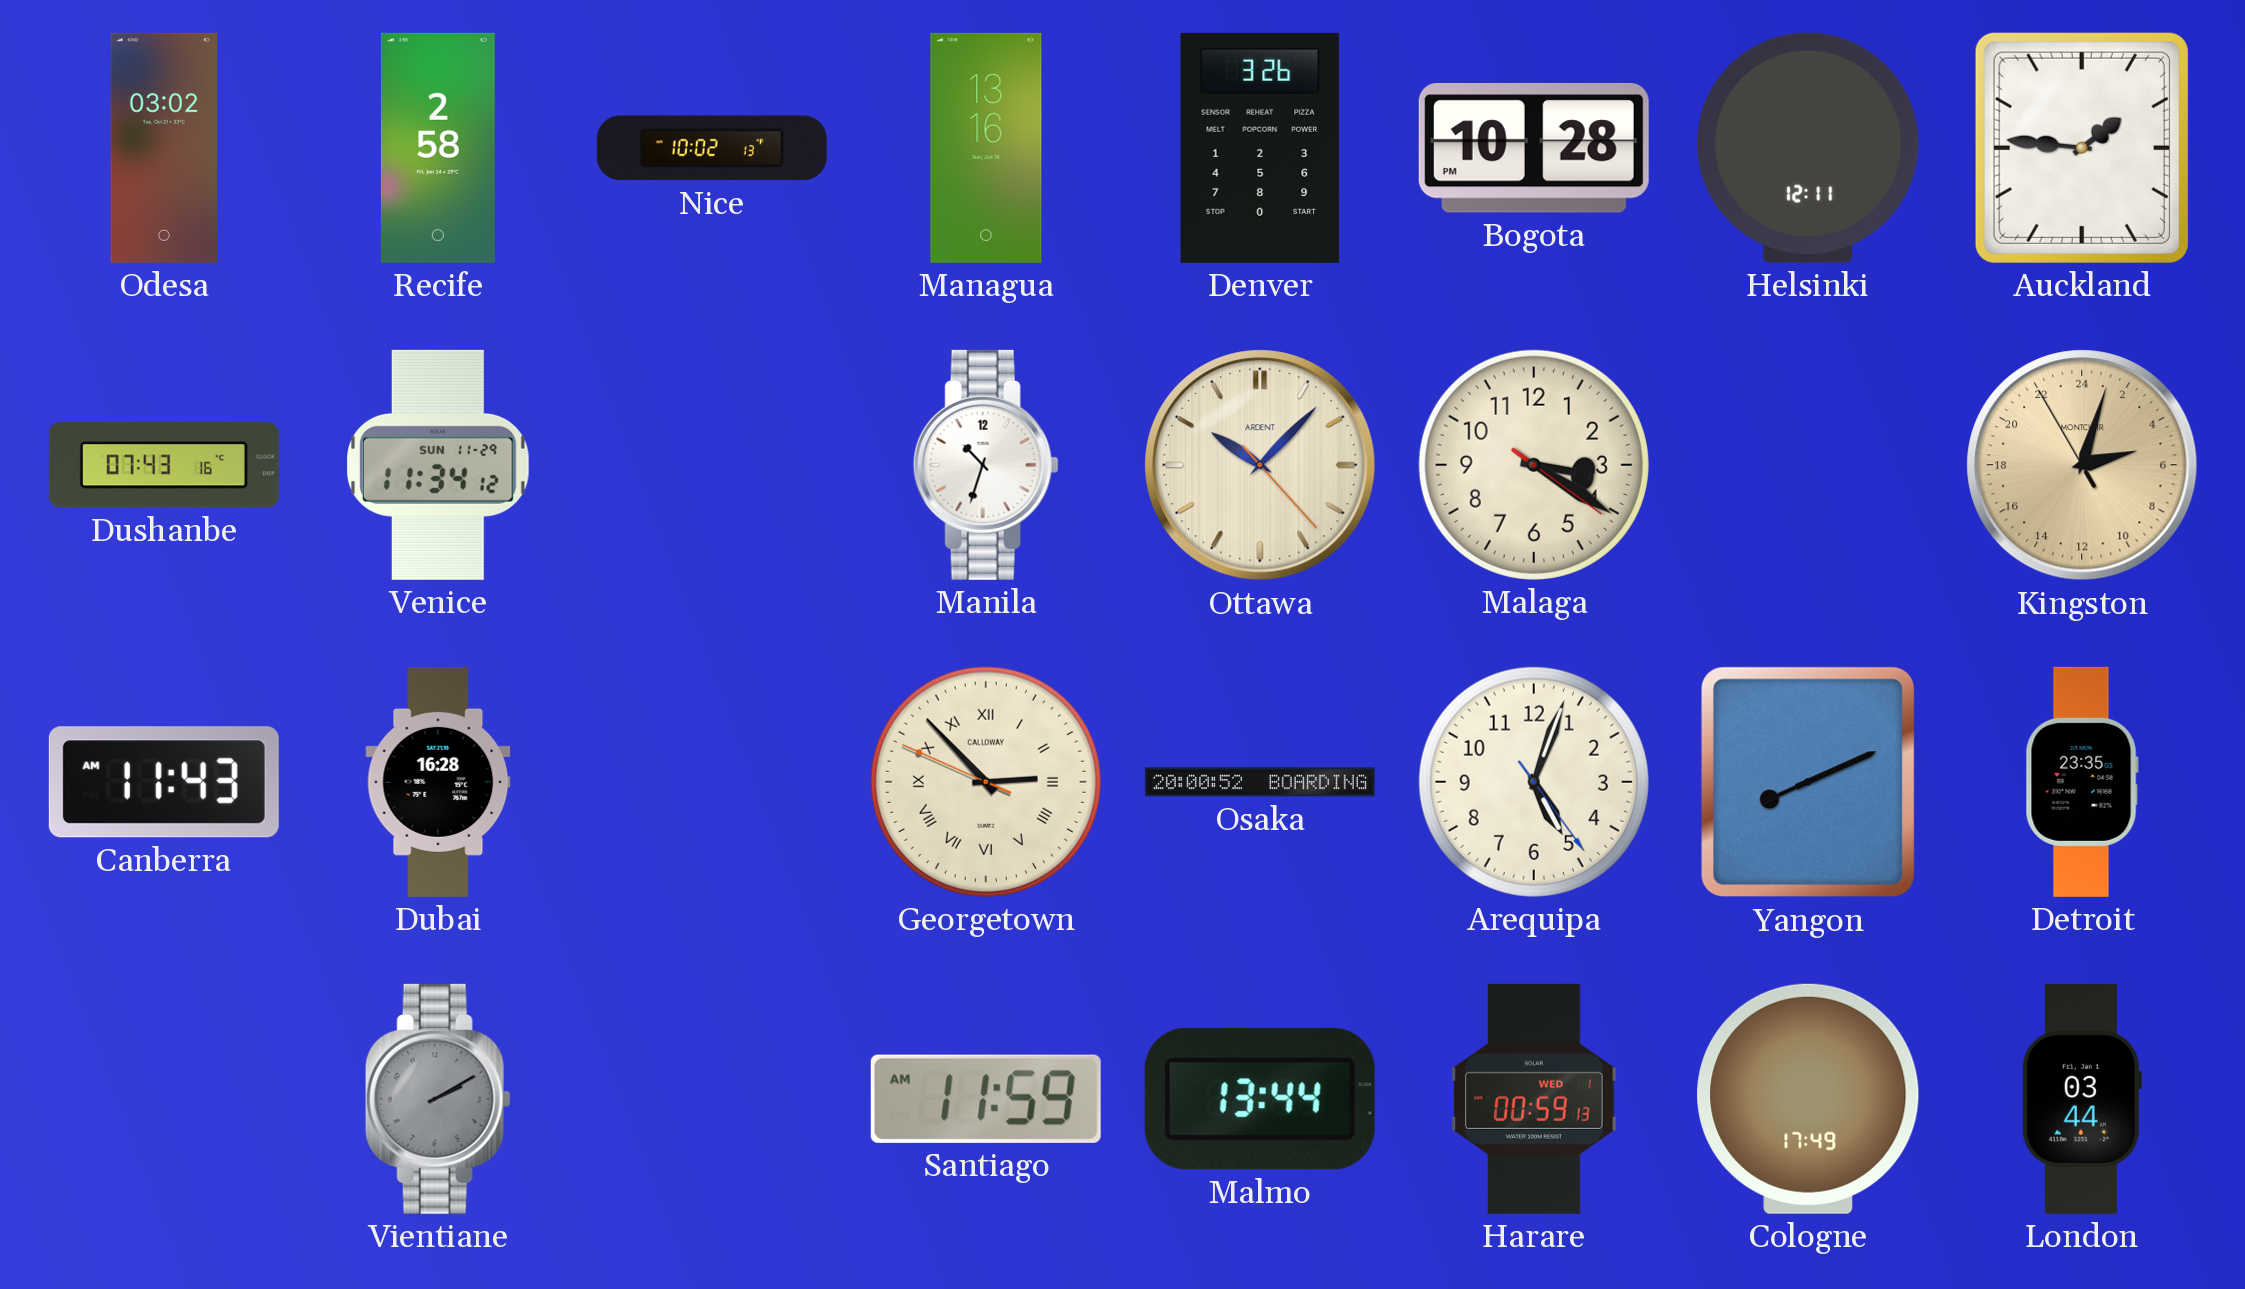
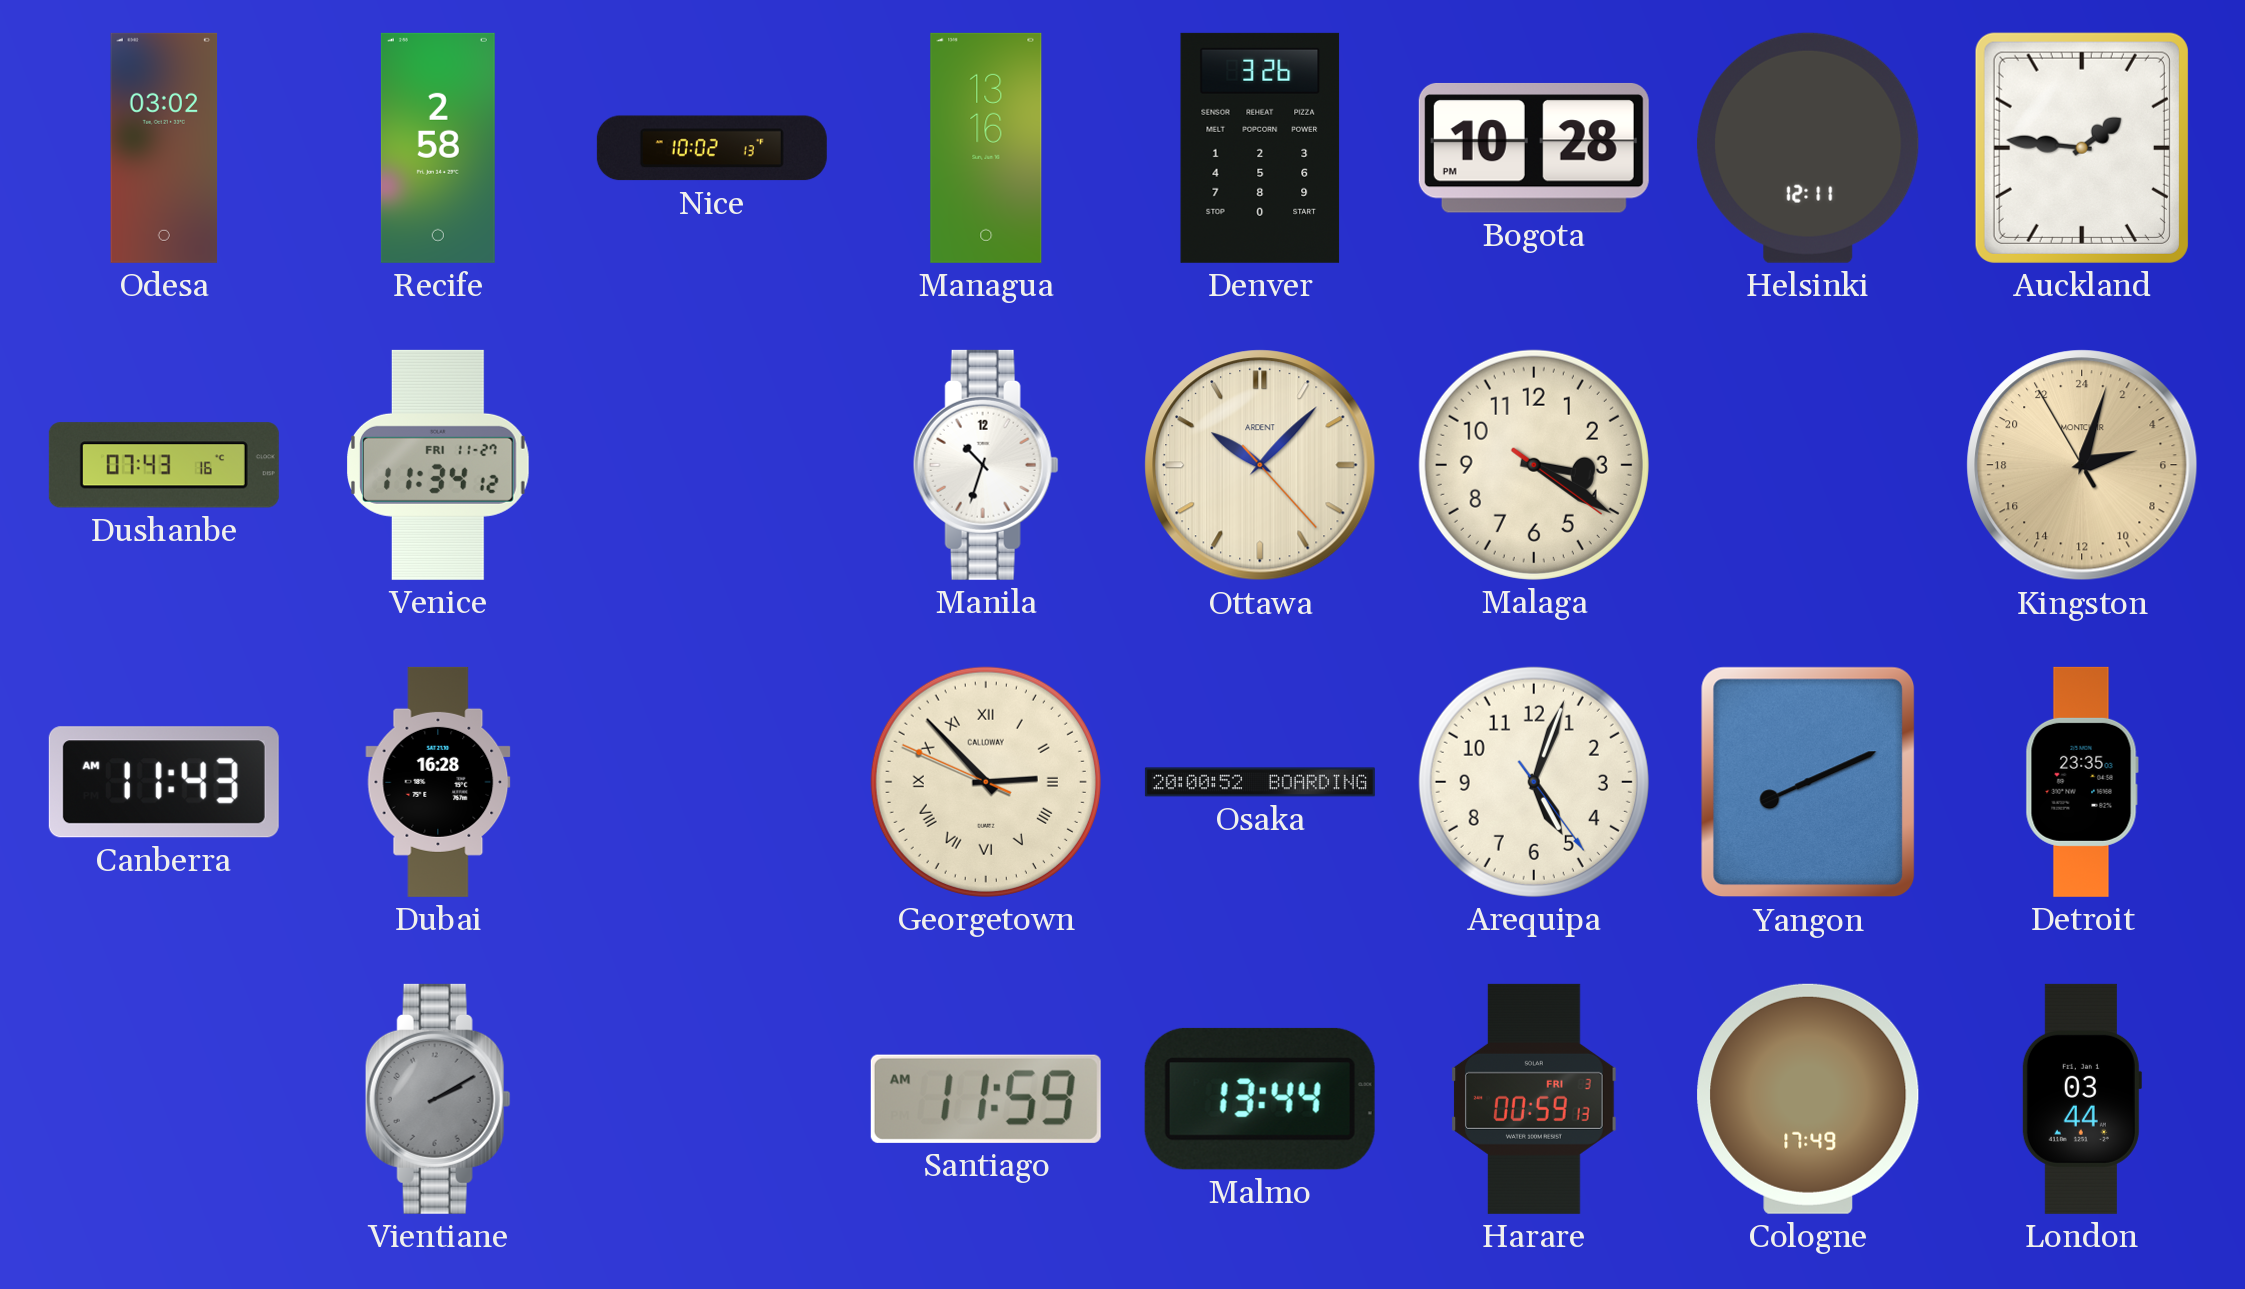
Venice date: SUN 11-29 -> FRI 11-27 (438, 465)
Harare date: WED 1 -> FRI 3 (1534, 1099)
